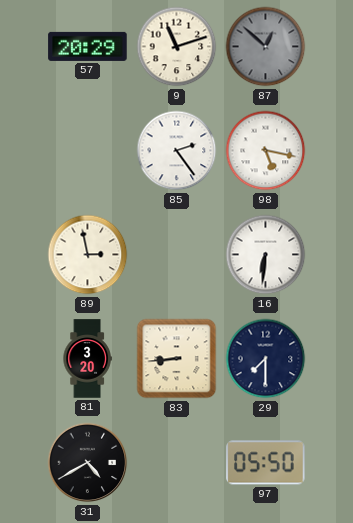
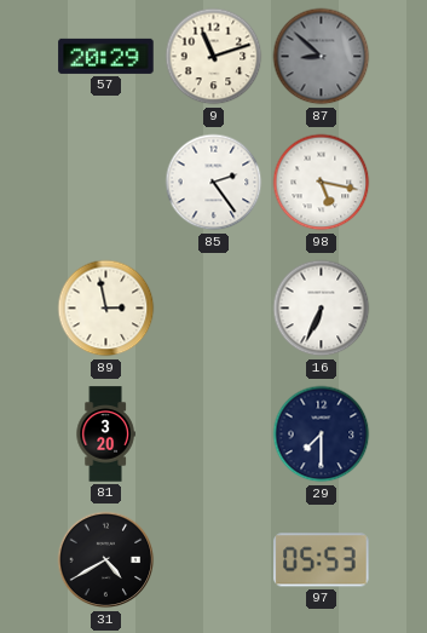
87: 12:52 -> 8:52 (322, 57)
16: 6:31 -> 6:34 (322, 309)
83: 8:44 -> none (177, 359)
97: 05:50 -> 05:53 (322, 560)
